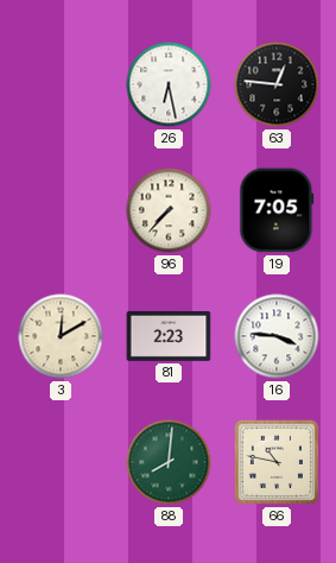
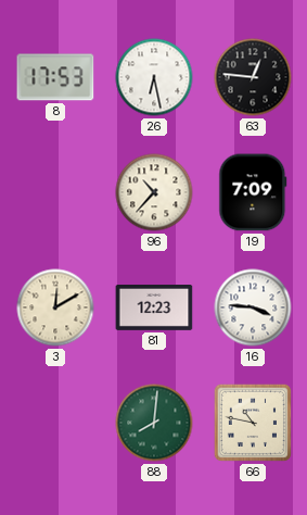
8: none -> 17:53 (55, 77)
96: 7:37 -> 10:37 (154, 192)
19: 7:05 -> 7:09 (253, 192)
81: 2:23 -> 12:23 (154, 309)
